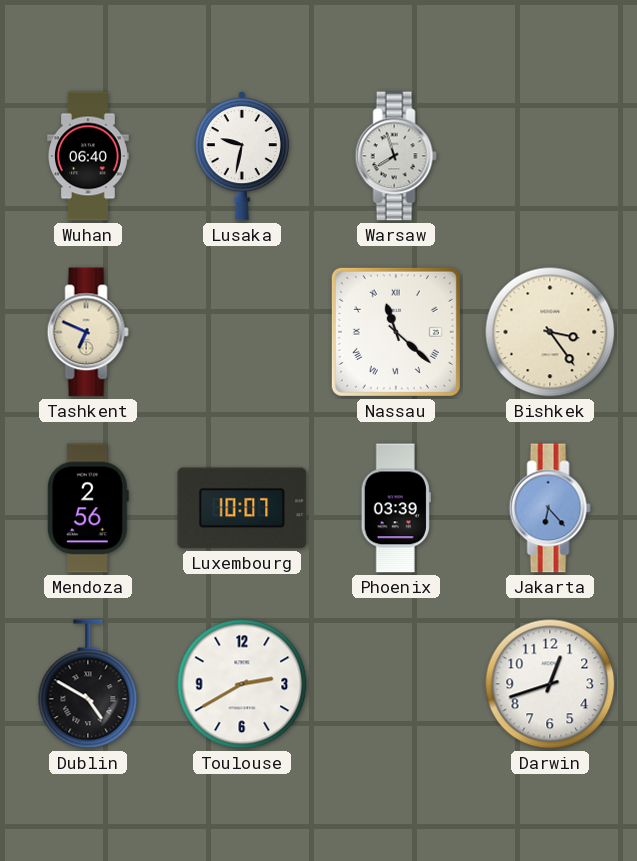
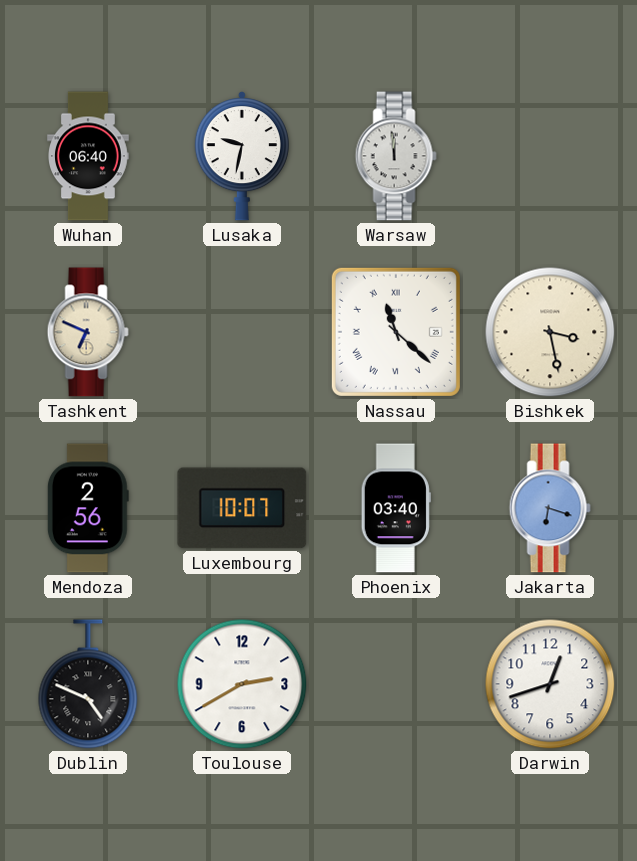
Warsaw: 7:57 -> 11:59 (396, 156)
Bishkek: 3:24 -> 3:28 (550, 332)
Phoenix: 03:39 -> 03:40 (396, 508)
Jakarta: 6:23 -> 6:18 (550, 508)
Dublin: 4:50 -> 4:49 (88, 684)
